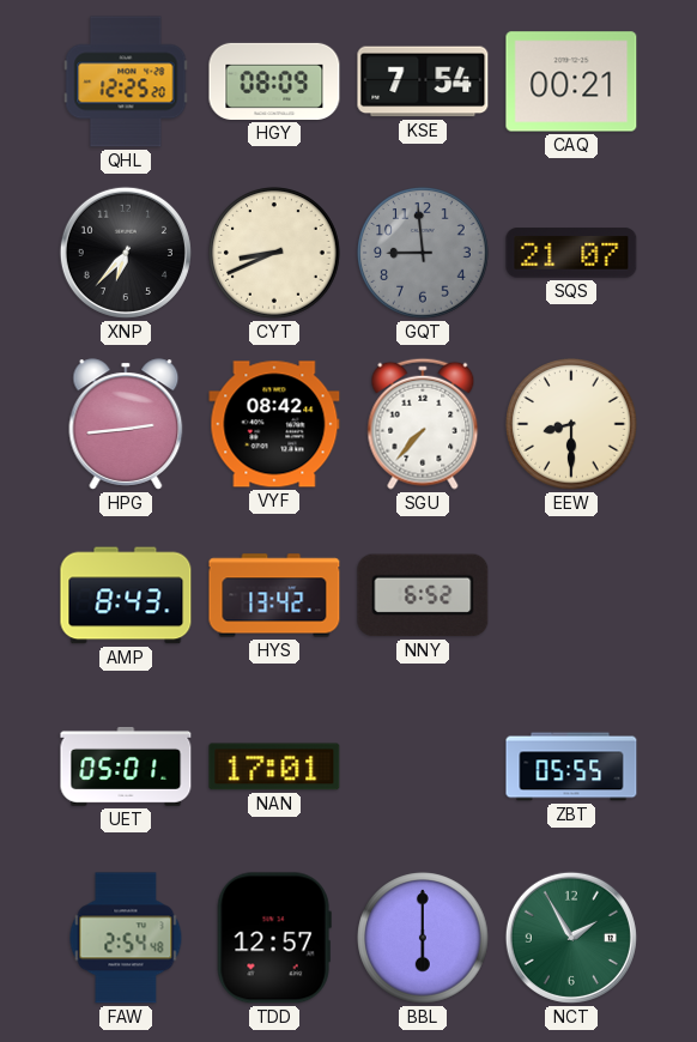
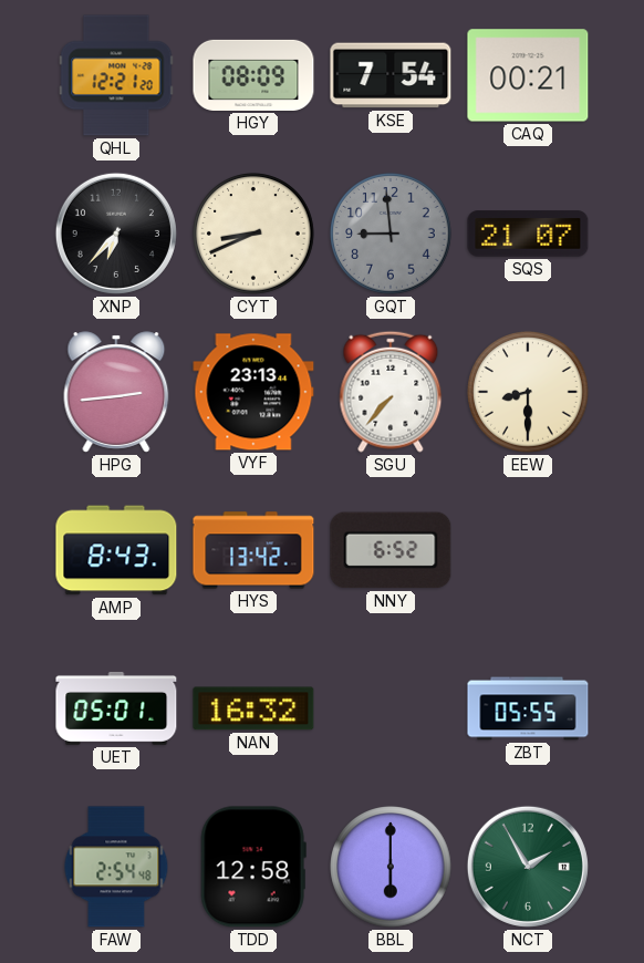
QHL: 12:25 -> 12:21 (116, 75)
VYF: 08:42 -> 23:13 (253, 392)
NAN: 17:01 -> 16:32 (253, 708)
TDD: 12:57 -> 12:58 (253, 867)
